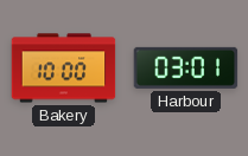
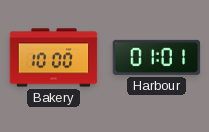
Harbour: 03:01 -> 01:01 (157, 57)
